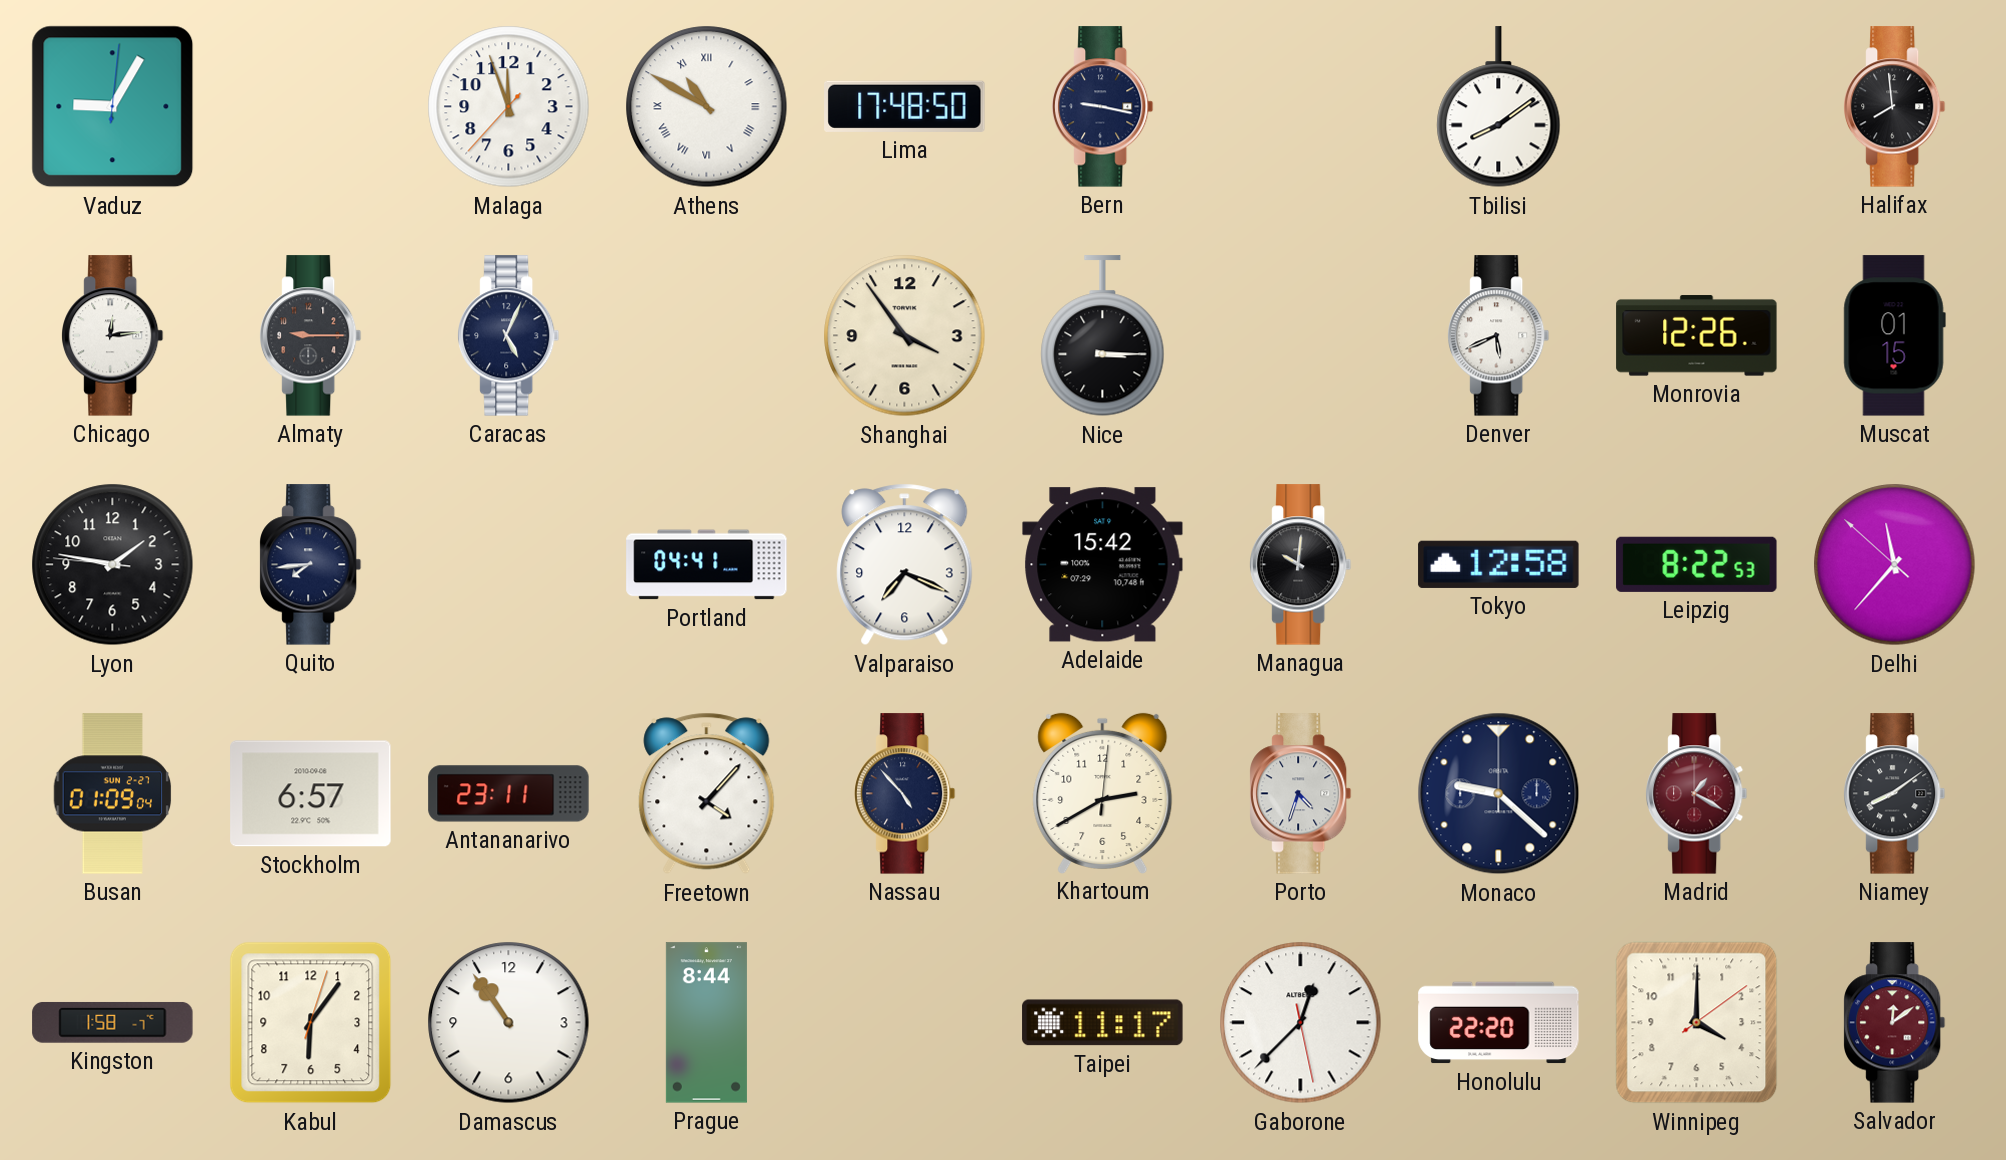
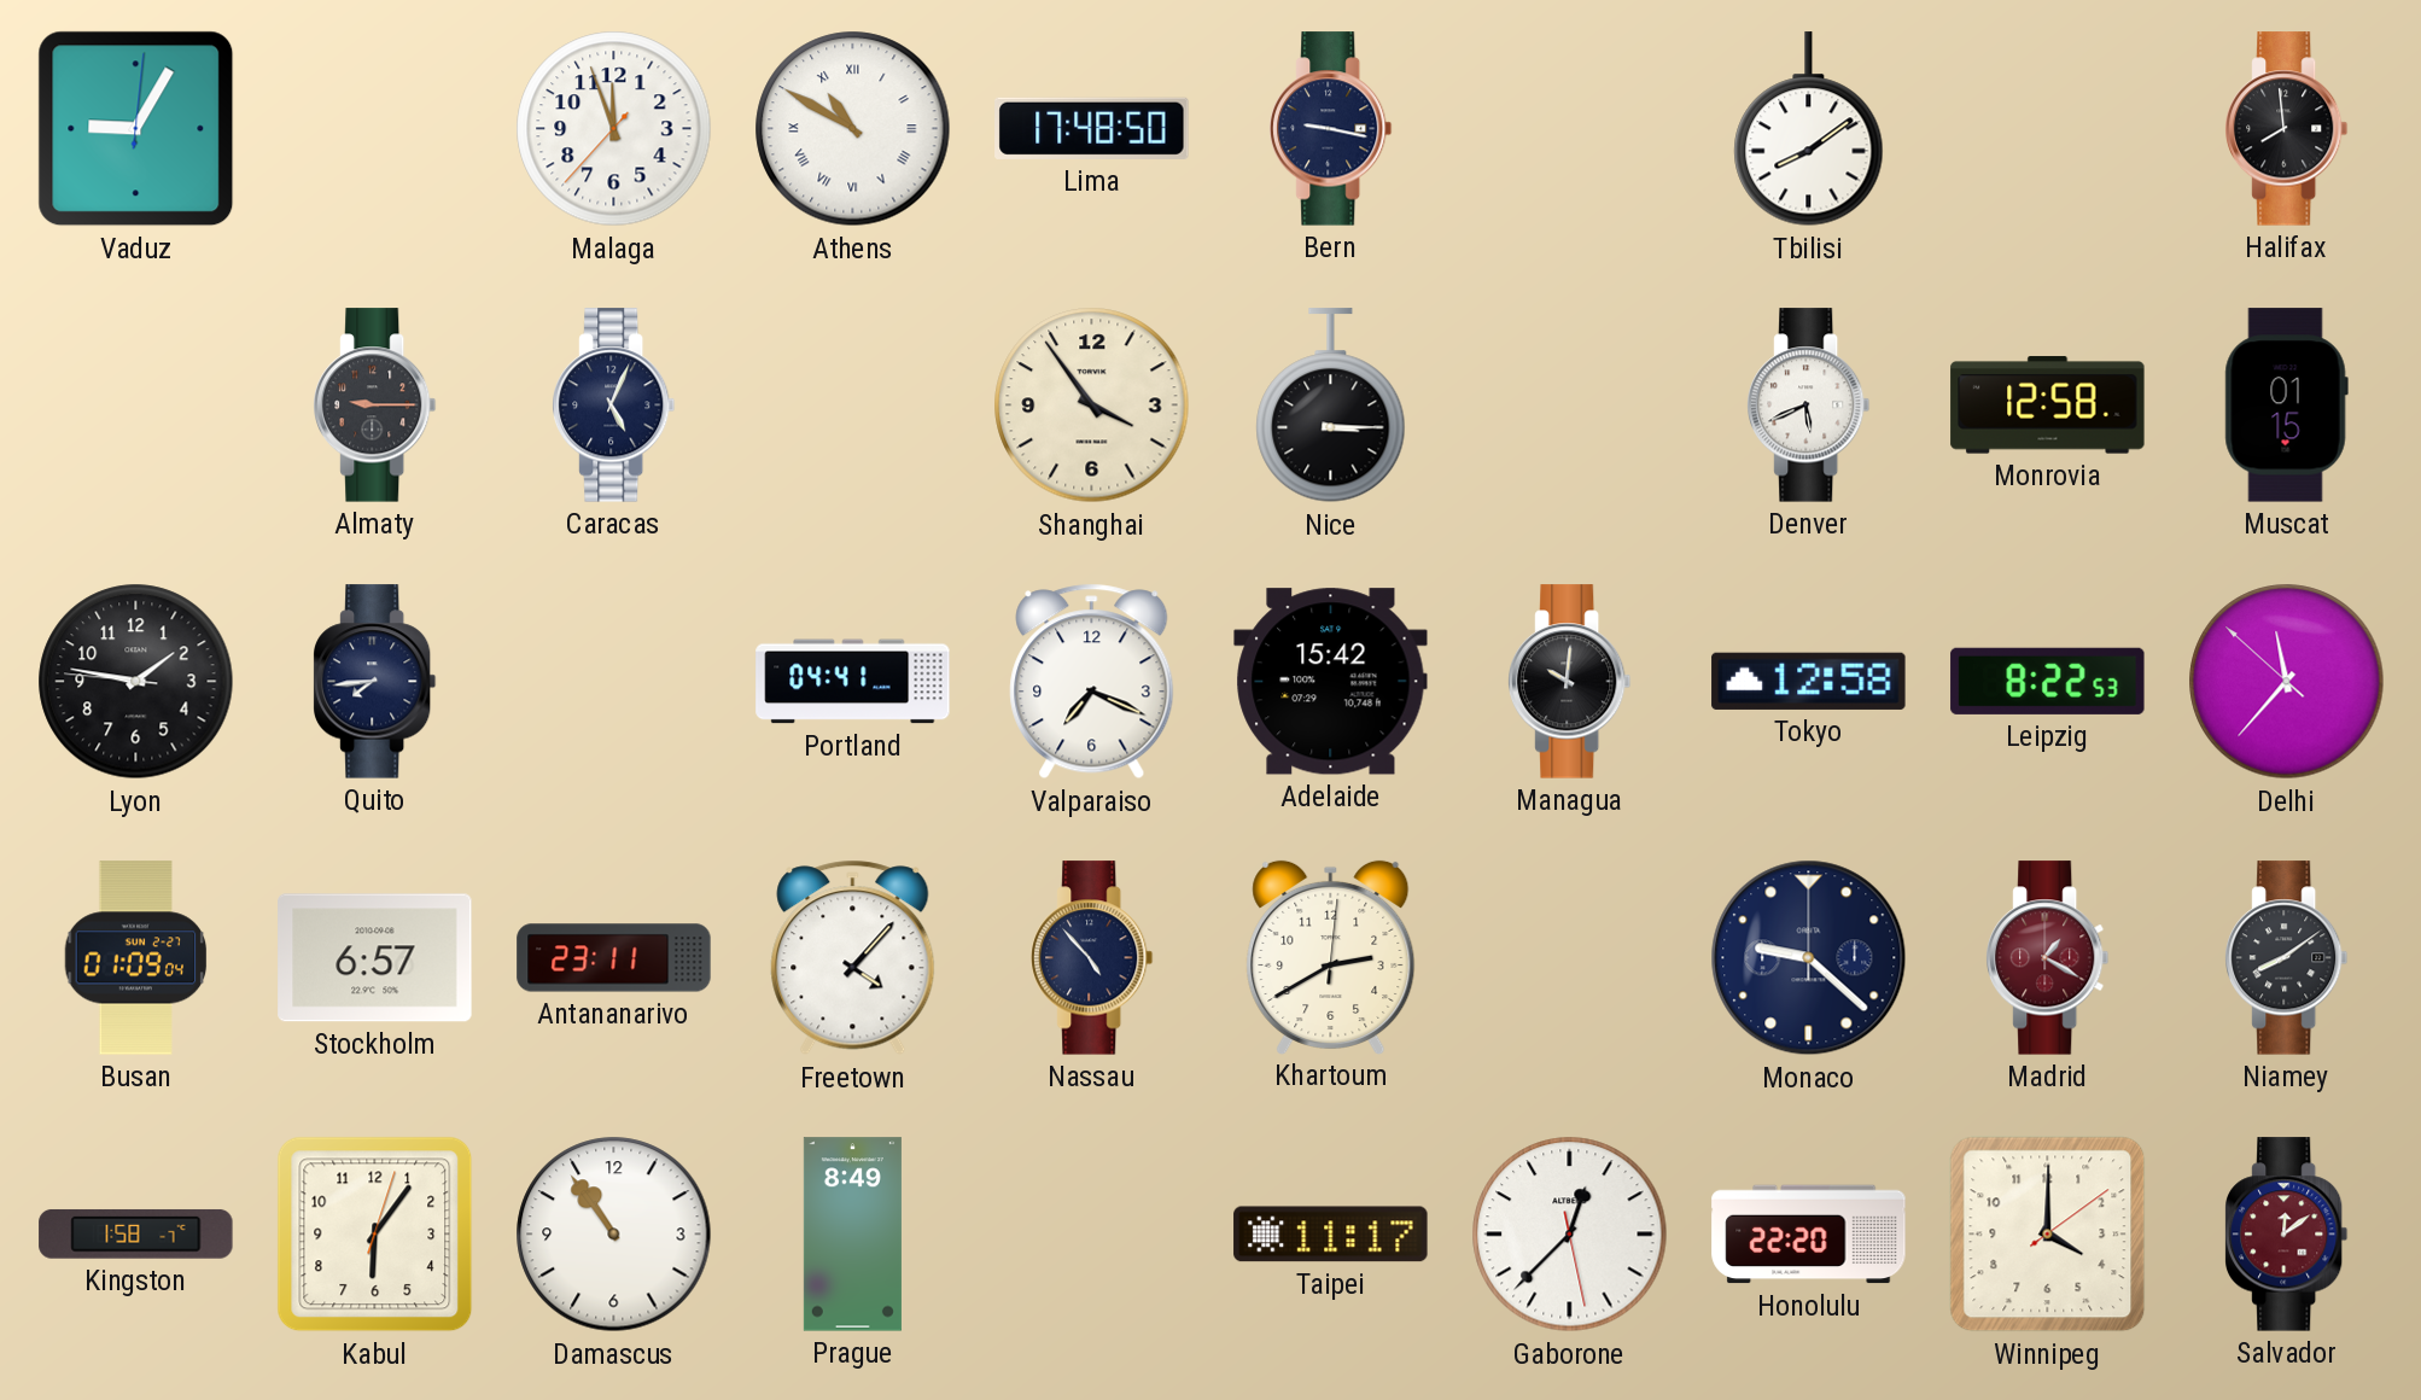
Chicago: 12:14 -> none (113, 336)
Monrovia: 12:26 -> 12:58 (2048, 406)
Porto: 4:33 -> none (1301, 794)
Prague: 8:44 -> 8:49 (852, 1235)
